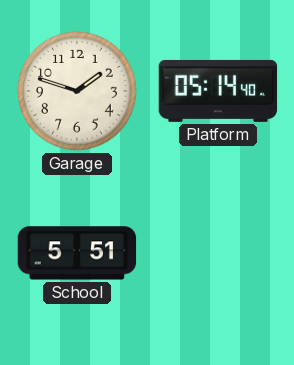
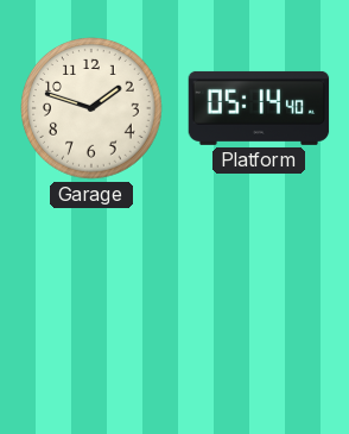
School: 5:51 -> none (77, 253)
